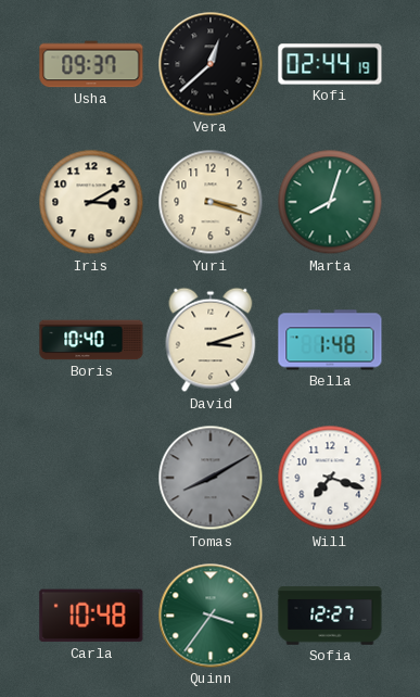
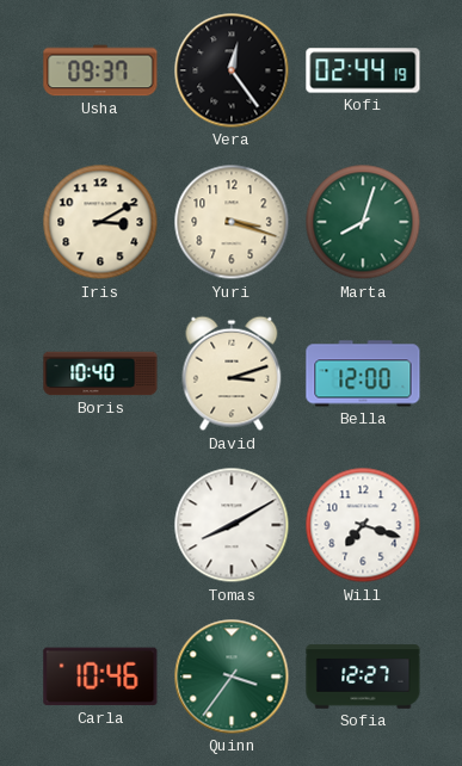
Vera: 12:38 -> 12:24 (232, 70)
Bella: 1:48 -> 12:00 (363, 373)
Tomas dial: grey -> white (232, 525)
Carla: 10:48 -> 10:46 (100, 677)
